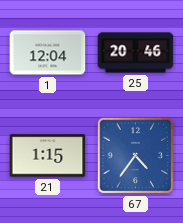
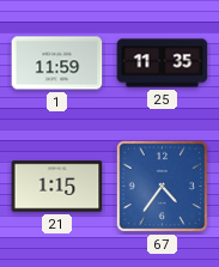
1: 12:04 -> 11:59 (57, 63)
25: 20:46 -> 11:35 (163, 63)
